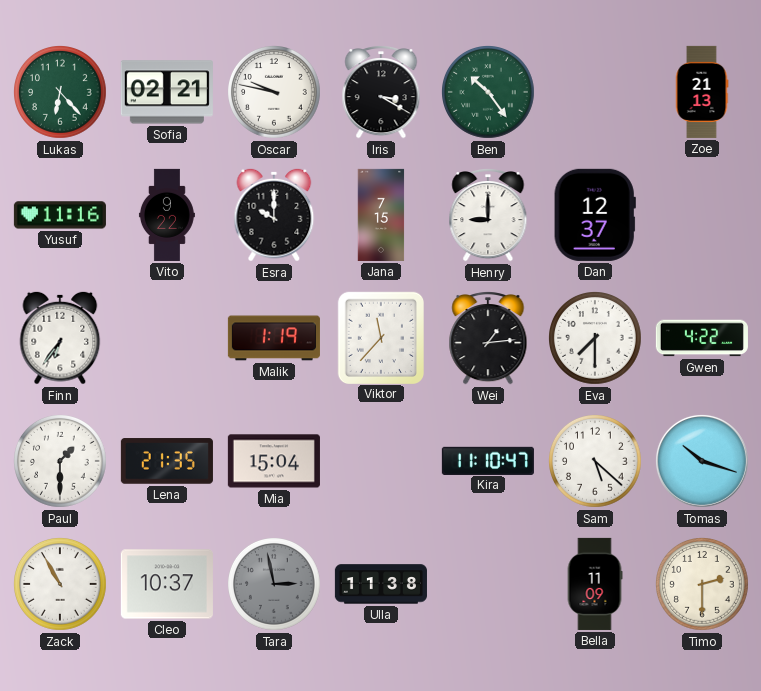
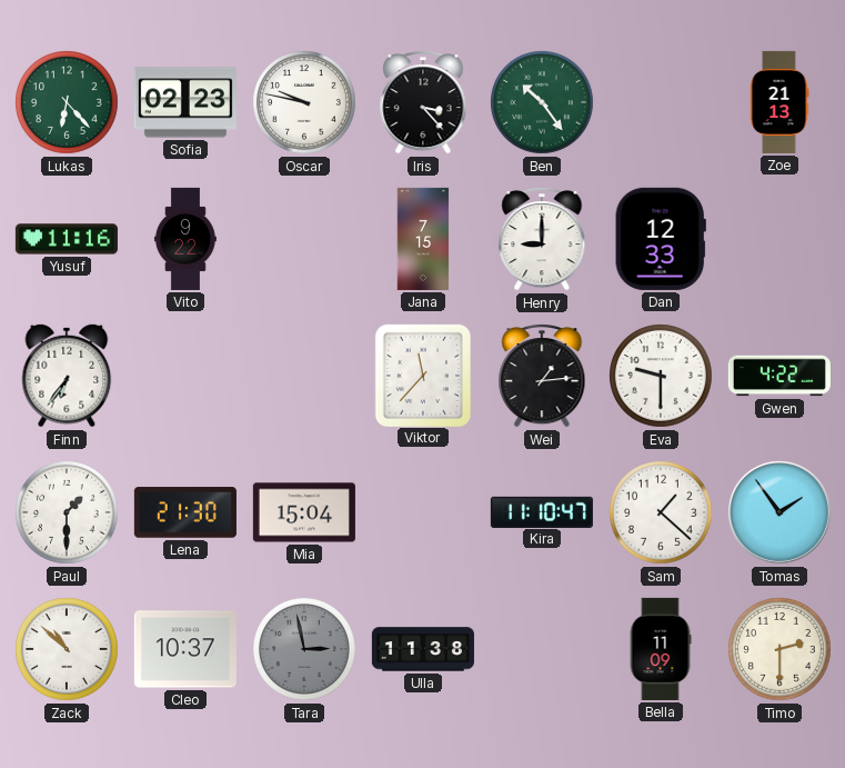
Sofia: 02:21 -> 02:23 (185, 102)
Iris: 3:20 -> 3:23 (423, 102)
Esra: 10:00 -> none (274, 215)
Dan: 12:37 -> 12:33 (661, 239)
Malik: 1:19 -> none (274, 338)
Eva: 7:30 -> 9:30 (662, 377)
Lena: 21:35 -> 21:30 (185, 512)
Sam: 5:22 -> 1:22 (662, 513)
Tomas: 10:18 -> 1:54 (779, 512)
Zack: 10:55 -> 10:52 (68, 650)
